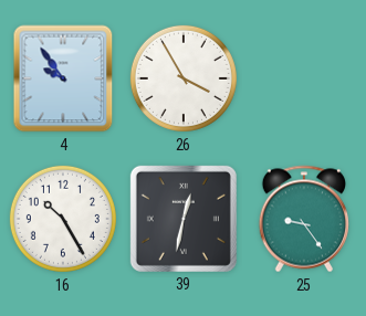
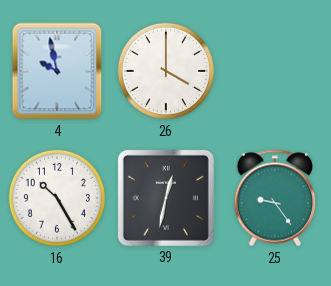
4: 9:54 -> 9:58 (57, 71)
26: 3:55 -> 4:00 (166, 71)
